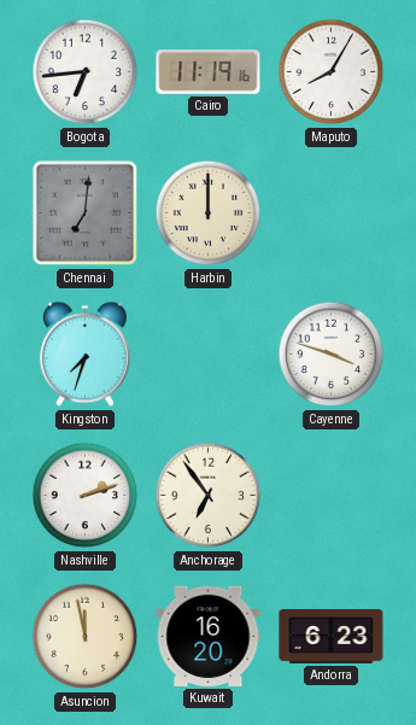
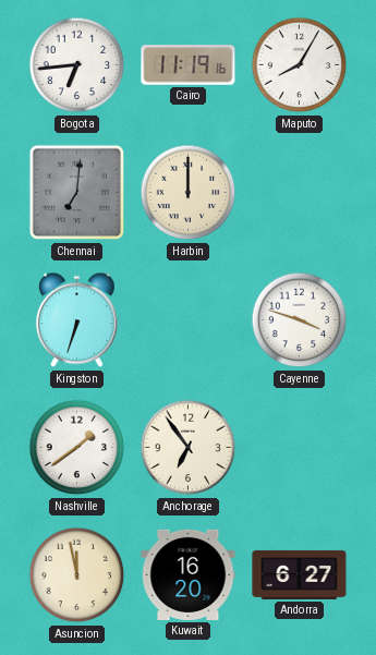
Kingston: 7:33 -> 6:33 (77, 320)
Nashville: 2:12 -> 1:39 (77, 448)
Andorra: 6:23 -> 6:27 (300, 574)
